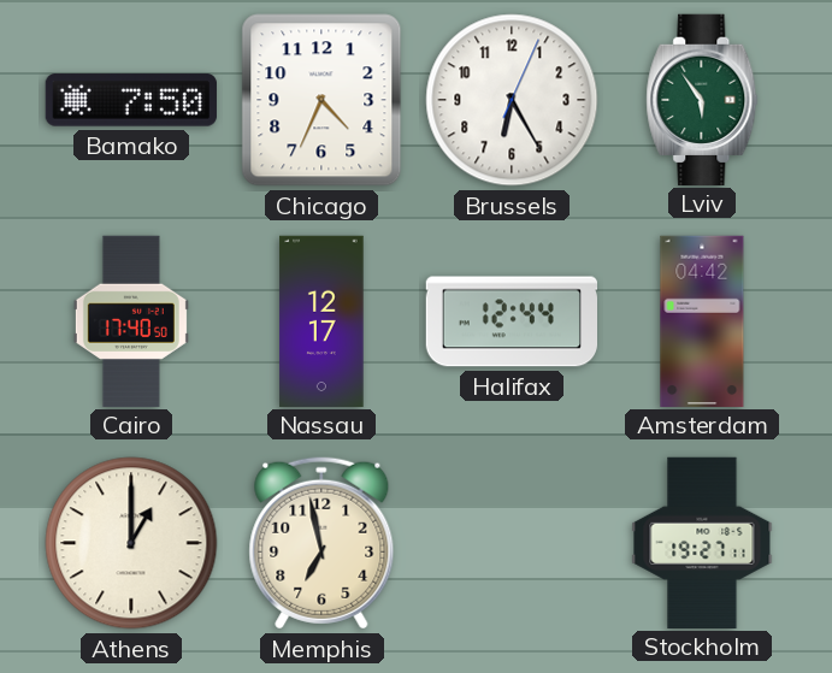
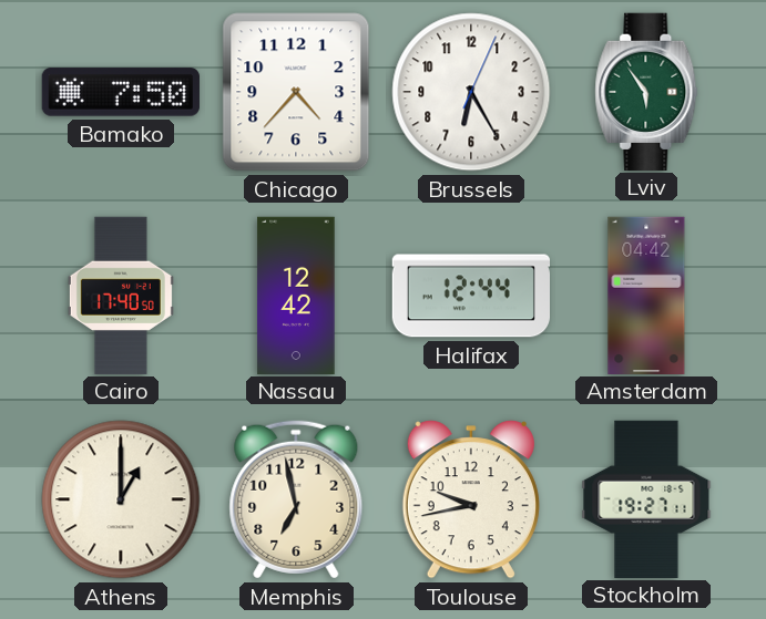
Chicago: 4:34 -> 4:37 (296, 92)
Nassau: 12:17 -> 12:42 (296, 295)
Toulouse: none -> 9:43 (471, 499)
